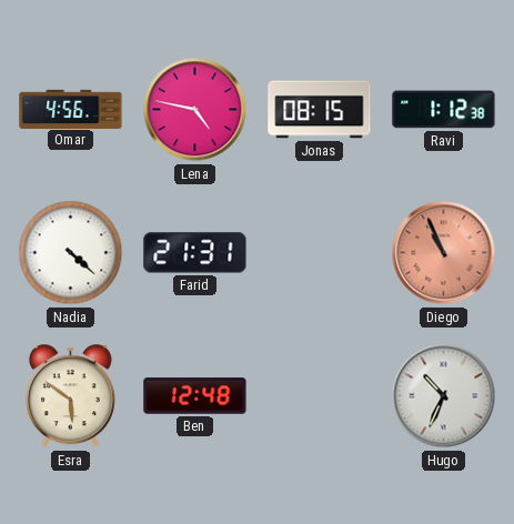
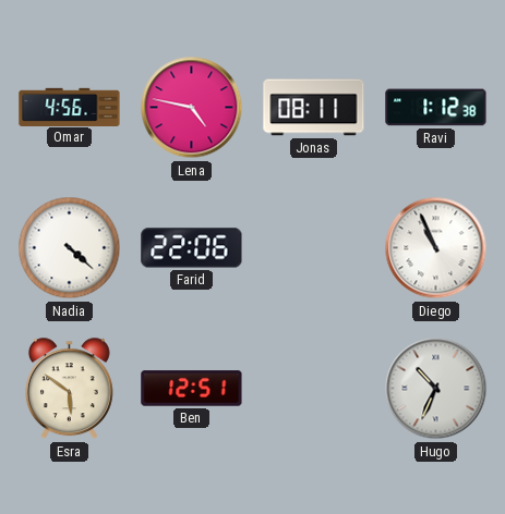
Jonas: 08:15 -> 08:11 (314, 108)
Farid: 21:31 -> 22:06 (192, 248)
Diego dial: salmon -> white (436, 248)
Ben: 12:48 -> 12:51 (192, 389)
